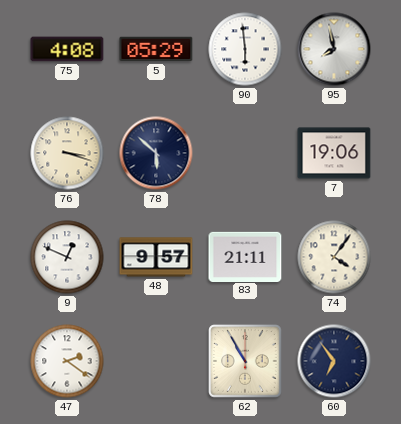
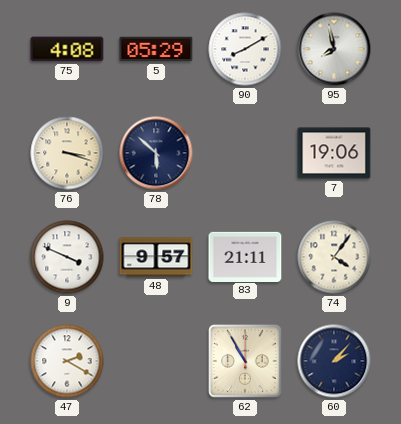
90: 5:59 -> 8:10 (245, 49)
9: 12:49 -> 3:49 (67, 257)
47: 2:21 -> 2:20 (67, 361)
60: 6:54 -> 2:07 (334, 361)
